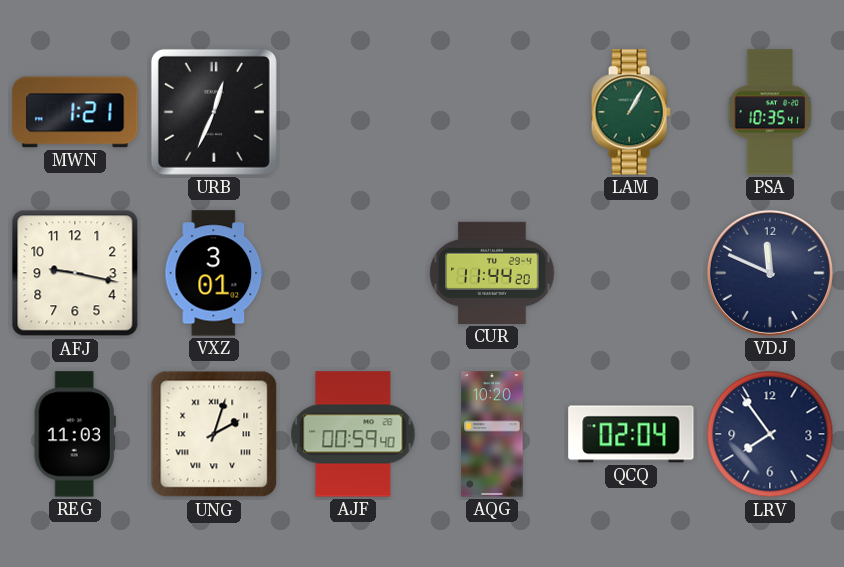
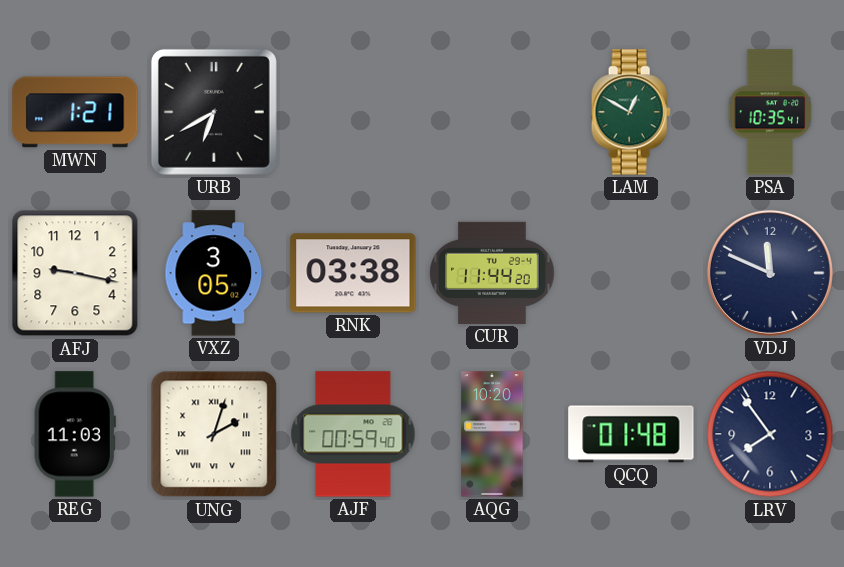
URB: 12:34 -> 6:40 (214, 112)
LAM: 1:05 -> 12:50 (631, 112)
VXZ: 3:01 -> 3:05 (214, 273)
RNK: none -> 03:38 (353, 273)
QCQ: 02:04 -> 01:48 (631, 434)
